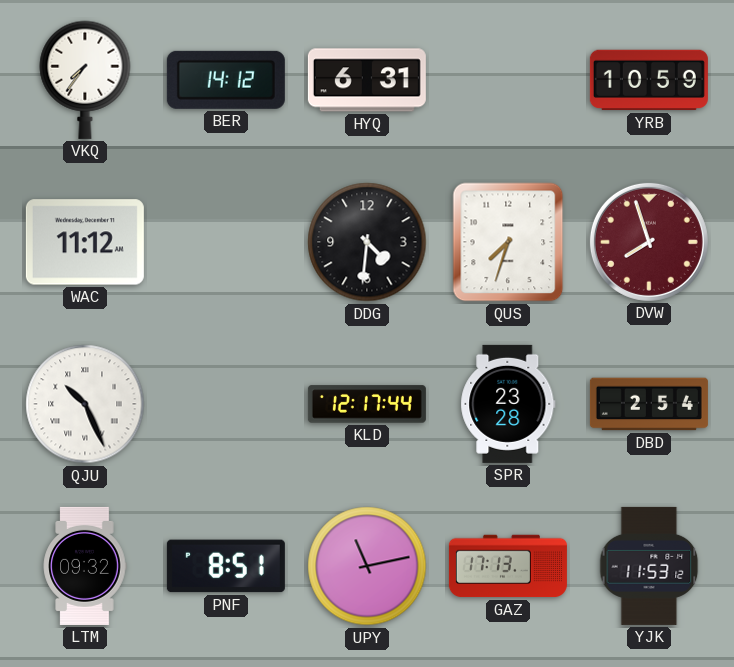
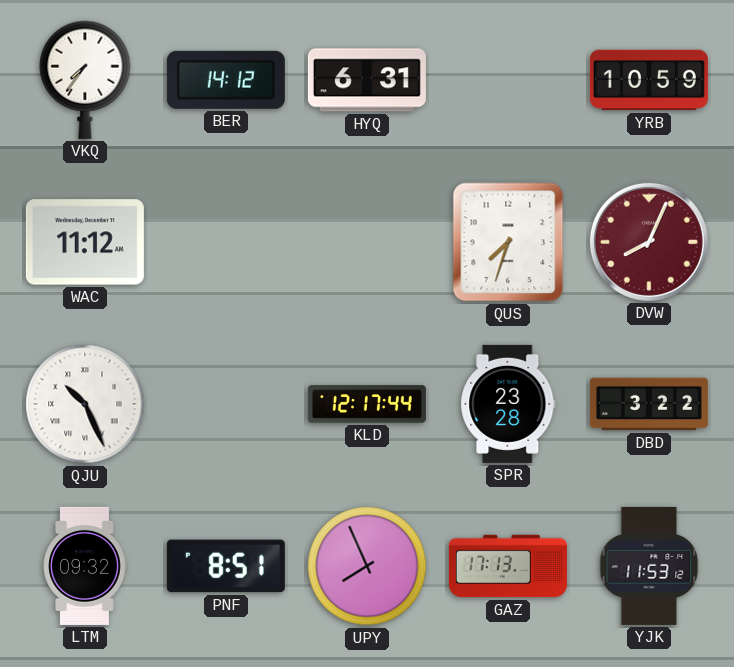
DDG: 4:31 -> none (367, 242)
DVW: 7:57 -> 8:04 (649, 242)
DBD: 2:54 -> 3:22 (649, 404)
UPY: 11:13 -> 7:56 (367, 566)
